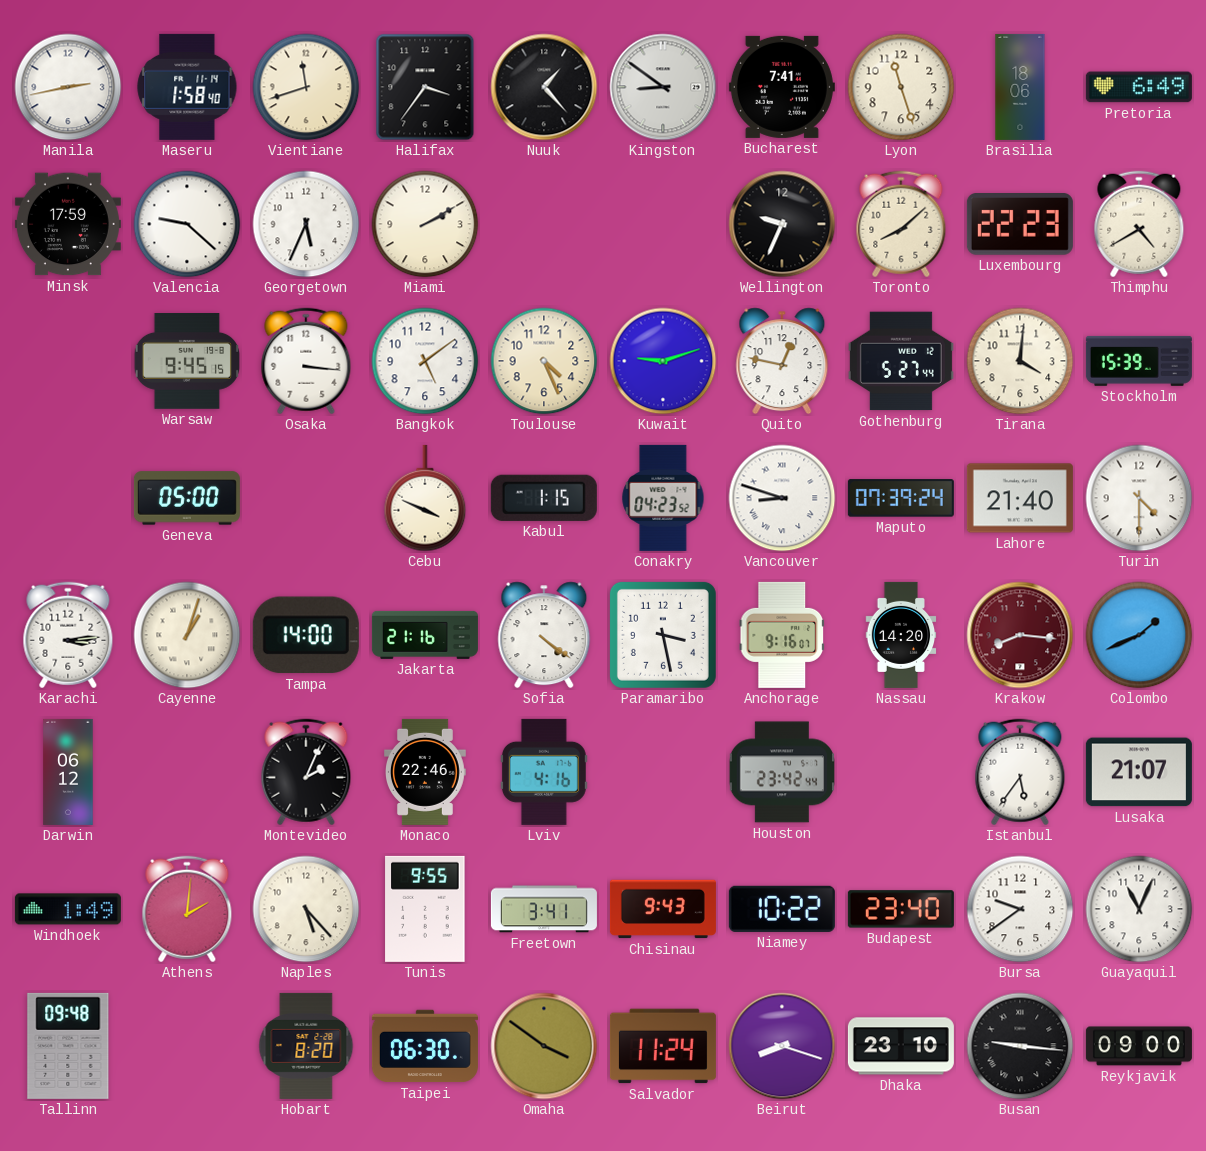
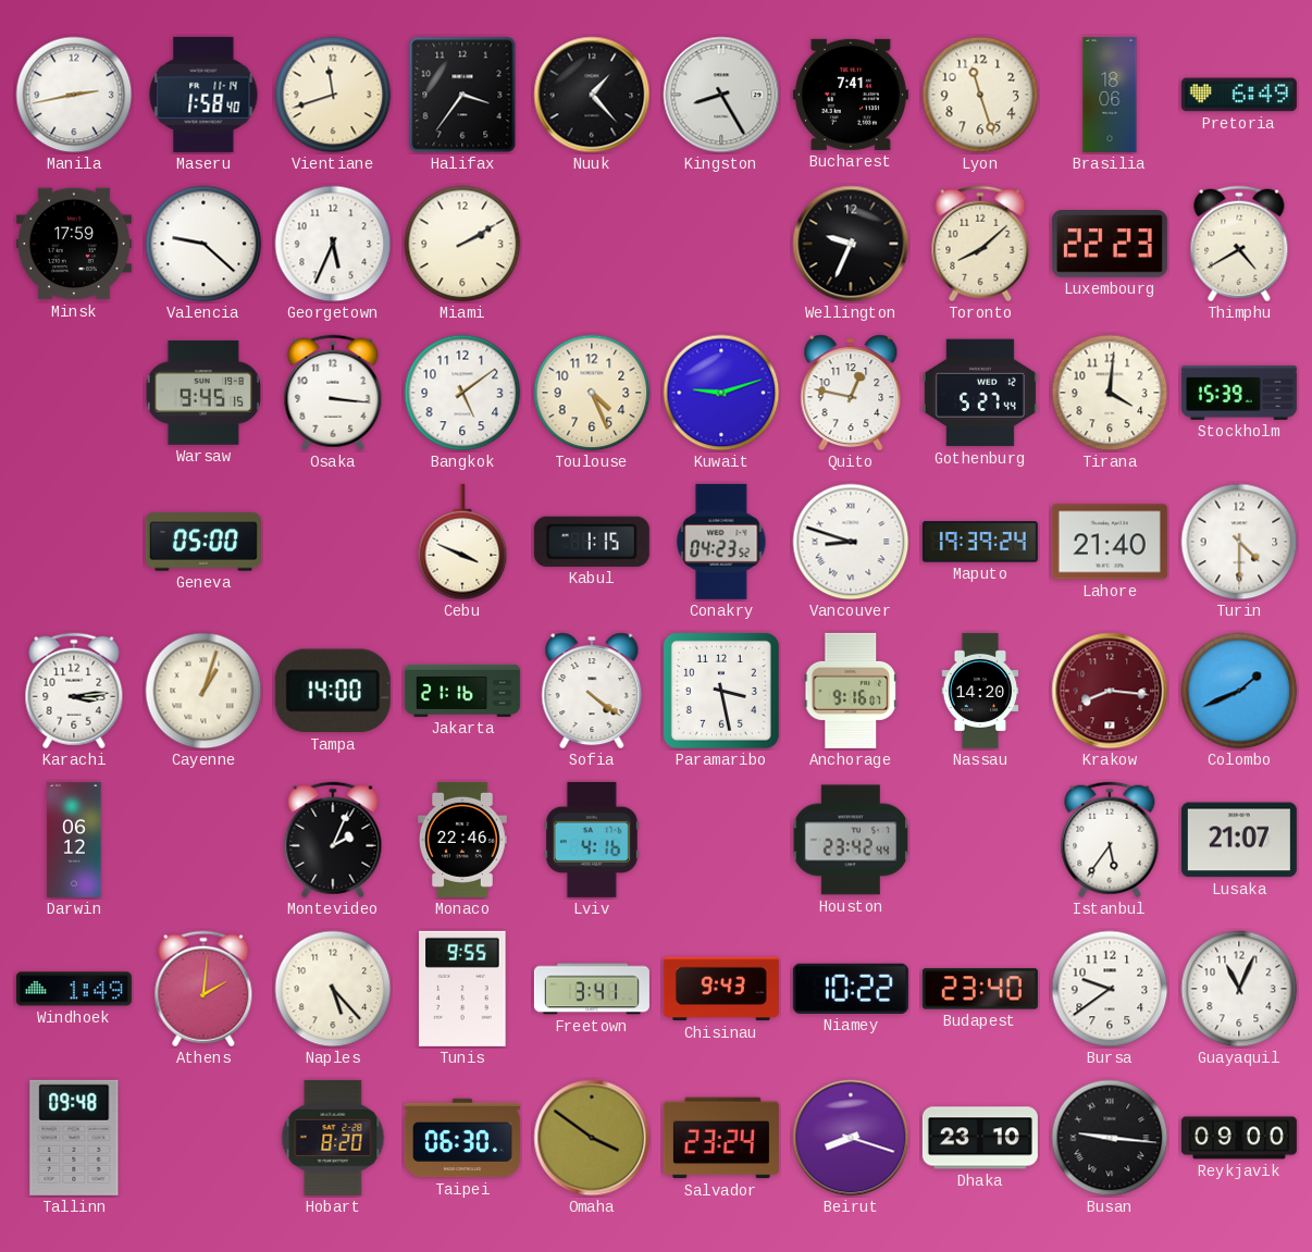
Kingston: 8:51 -> 8:25 (721, 95)
Maputo: 07:39 -> 19:39 (980, 542)
Salvador: 11:24 -> 23:24 (721, 1138)
